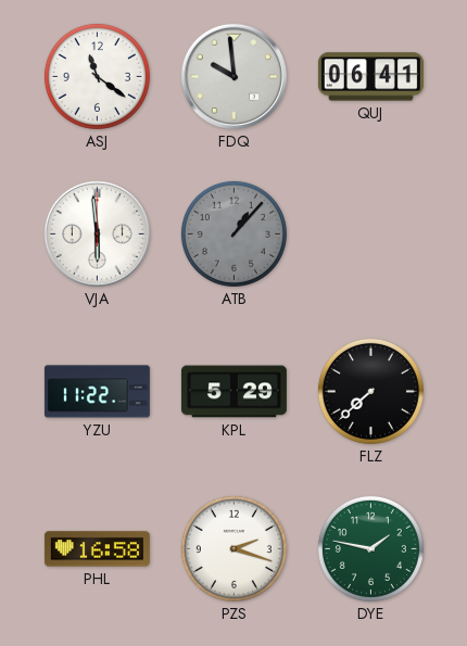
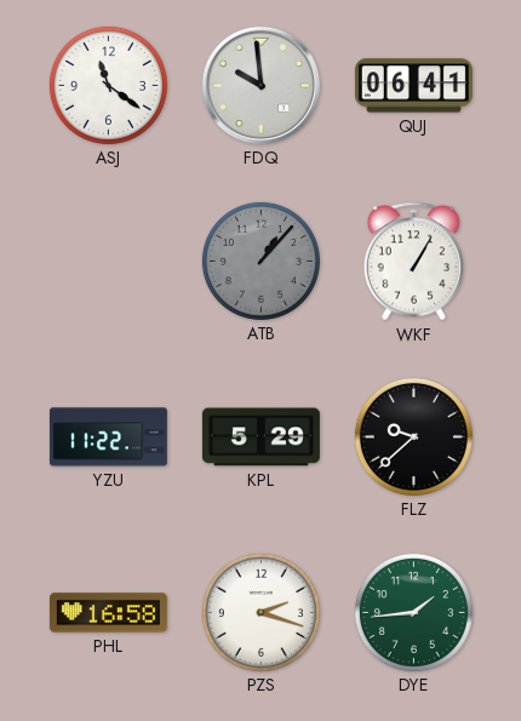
VJA: 5:59 -> none (97, 233)
WKF: none -> 1:05 (414, 262)
FLZ: 7:38 -> 9:38 (413, 436)
DYE: 1:47 -> 1:44 (413, 612)
